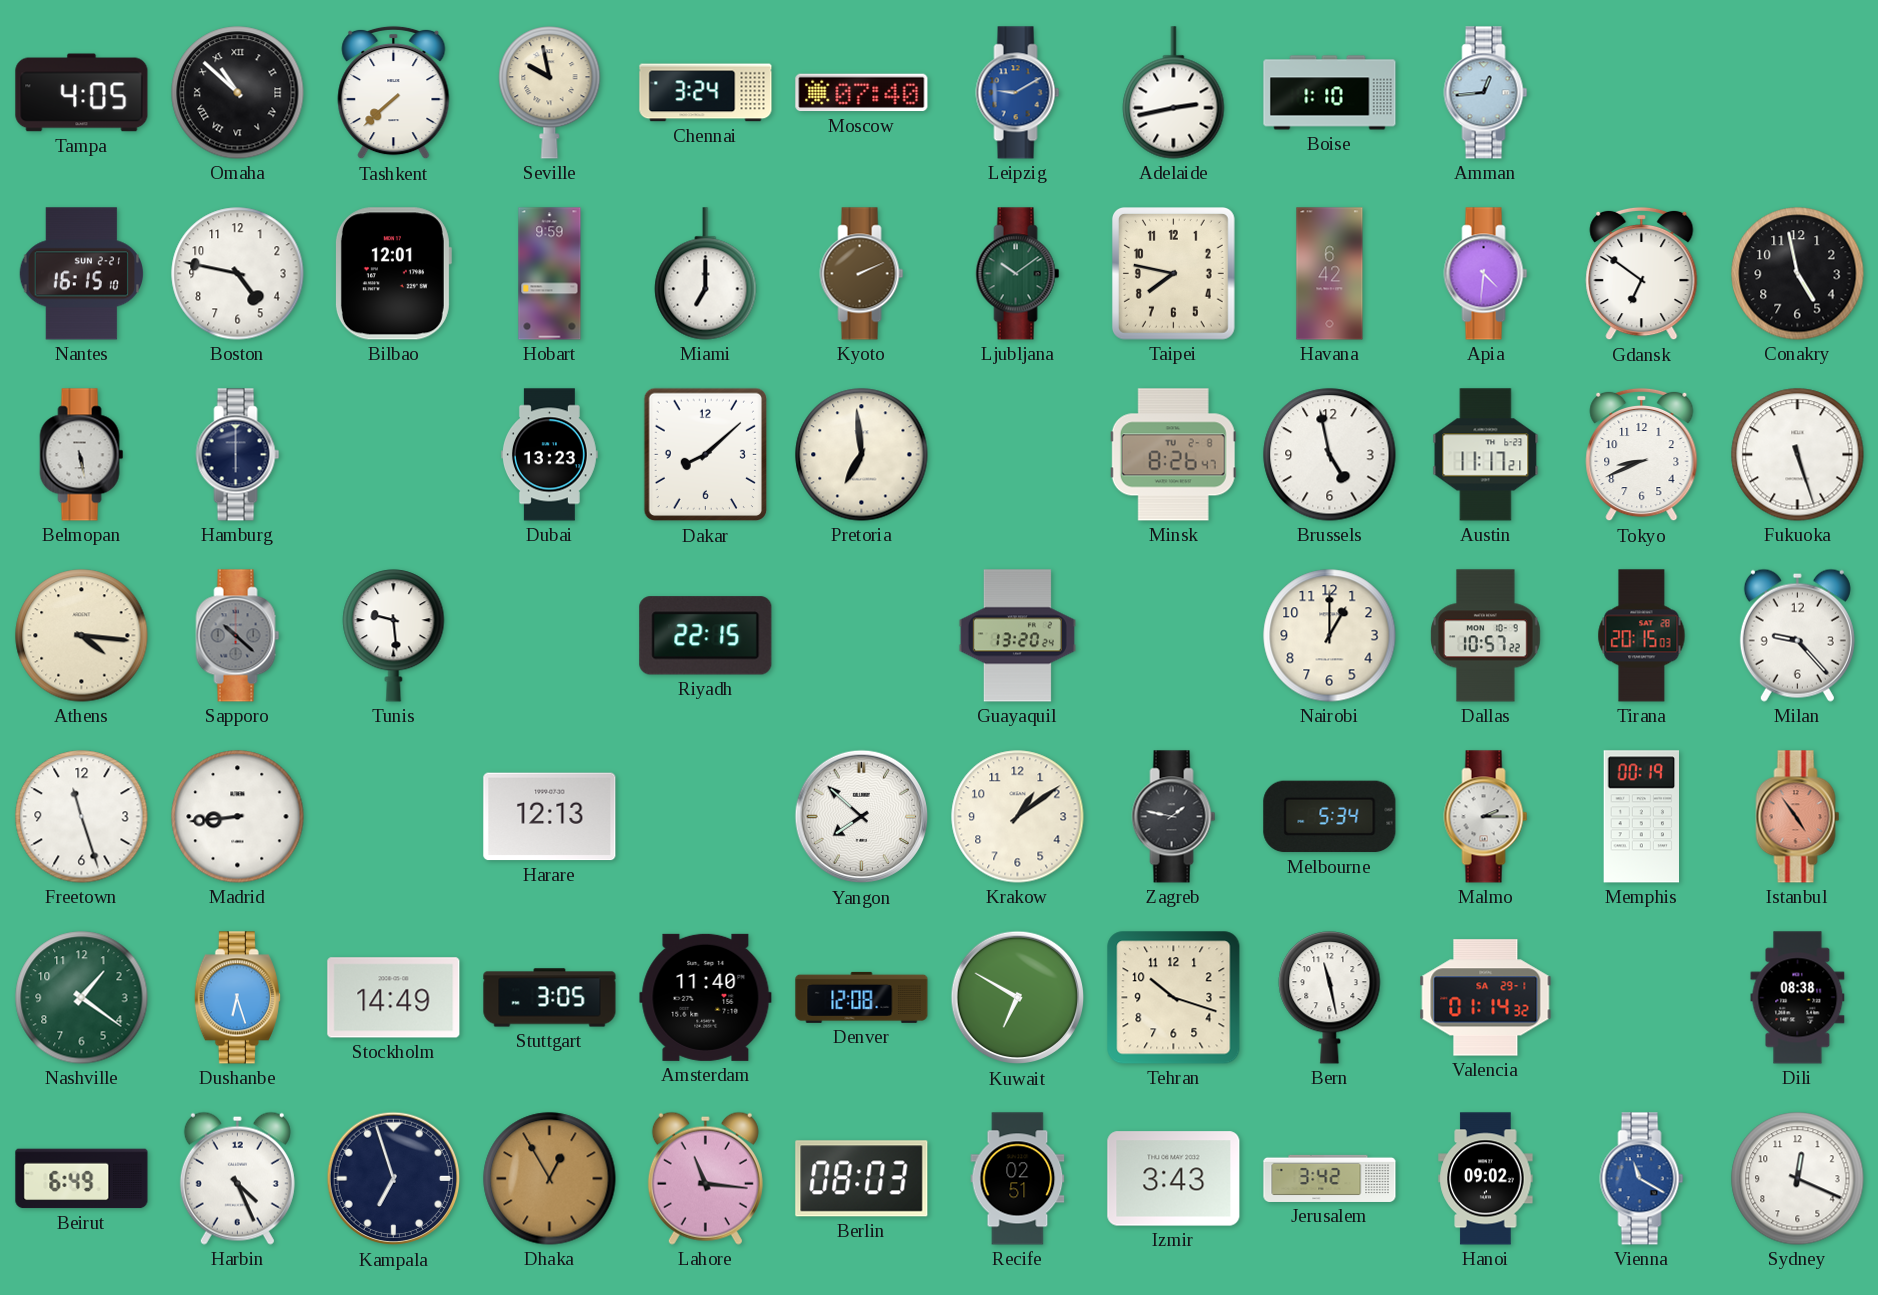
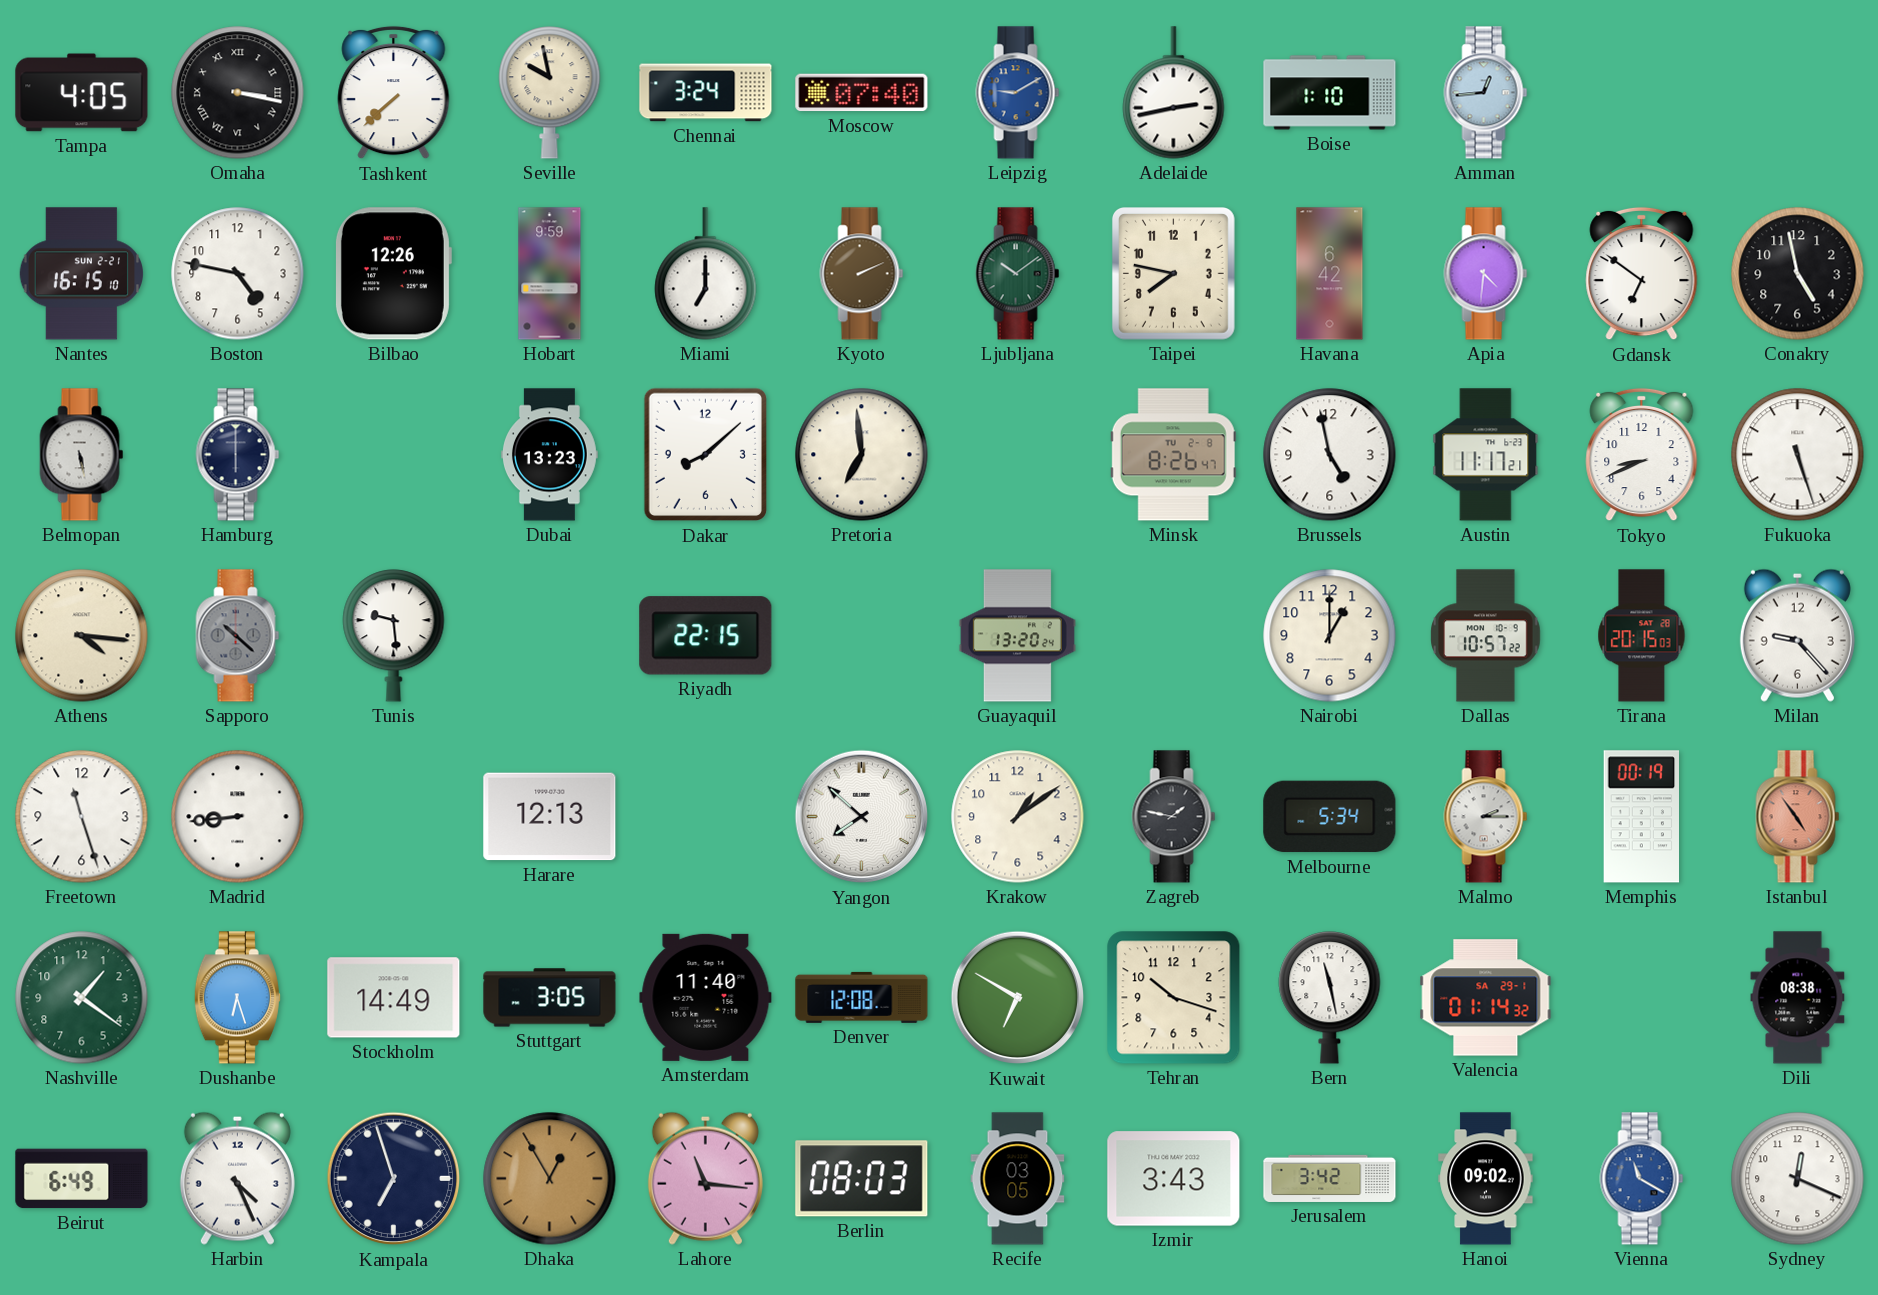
Omaha: 10:52 -> 3:17 (238, 93)
Bilbao: 12:01 -> 12:26 (393, 274)
Recife: 02:51 -> 03:05 (1018, 1179)
